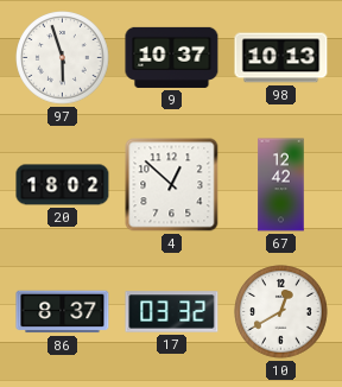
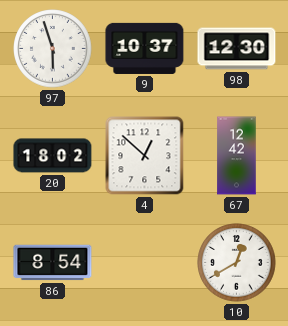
98: 10:13 -> 12:30 (237, 49)
86: 8:37 -> 8:54 (53, 263)
17: 03:32 -> none (172, 312)
